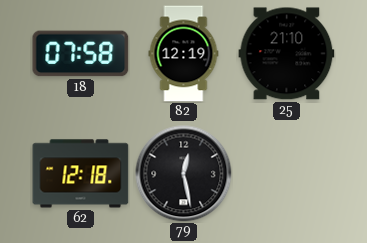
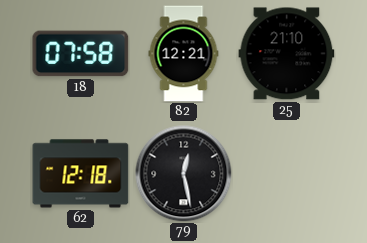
82: 12:19 -> 12:21 (184, 54)
